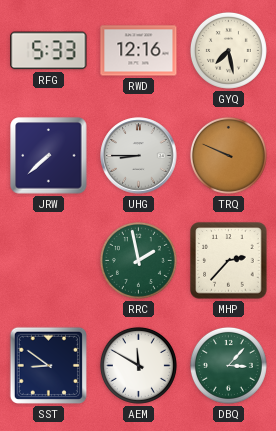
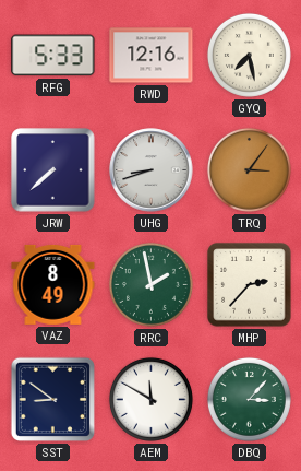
UHG: 8:45 -> 8:42 (152, 170)
TRQ: 9:49 -> 3:06 (249, 169)
VAZ: none -> 8:49 (53, 284)
